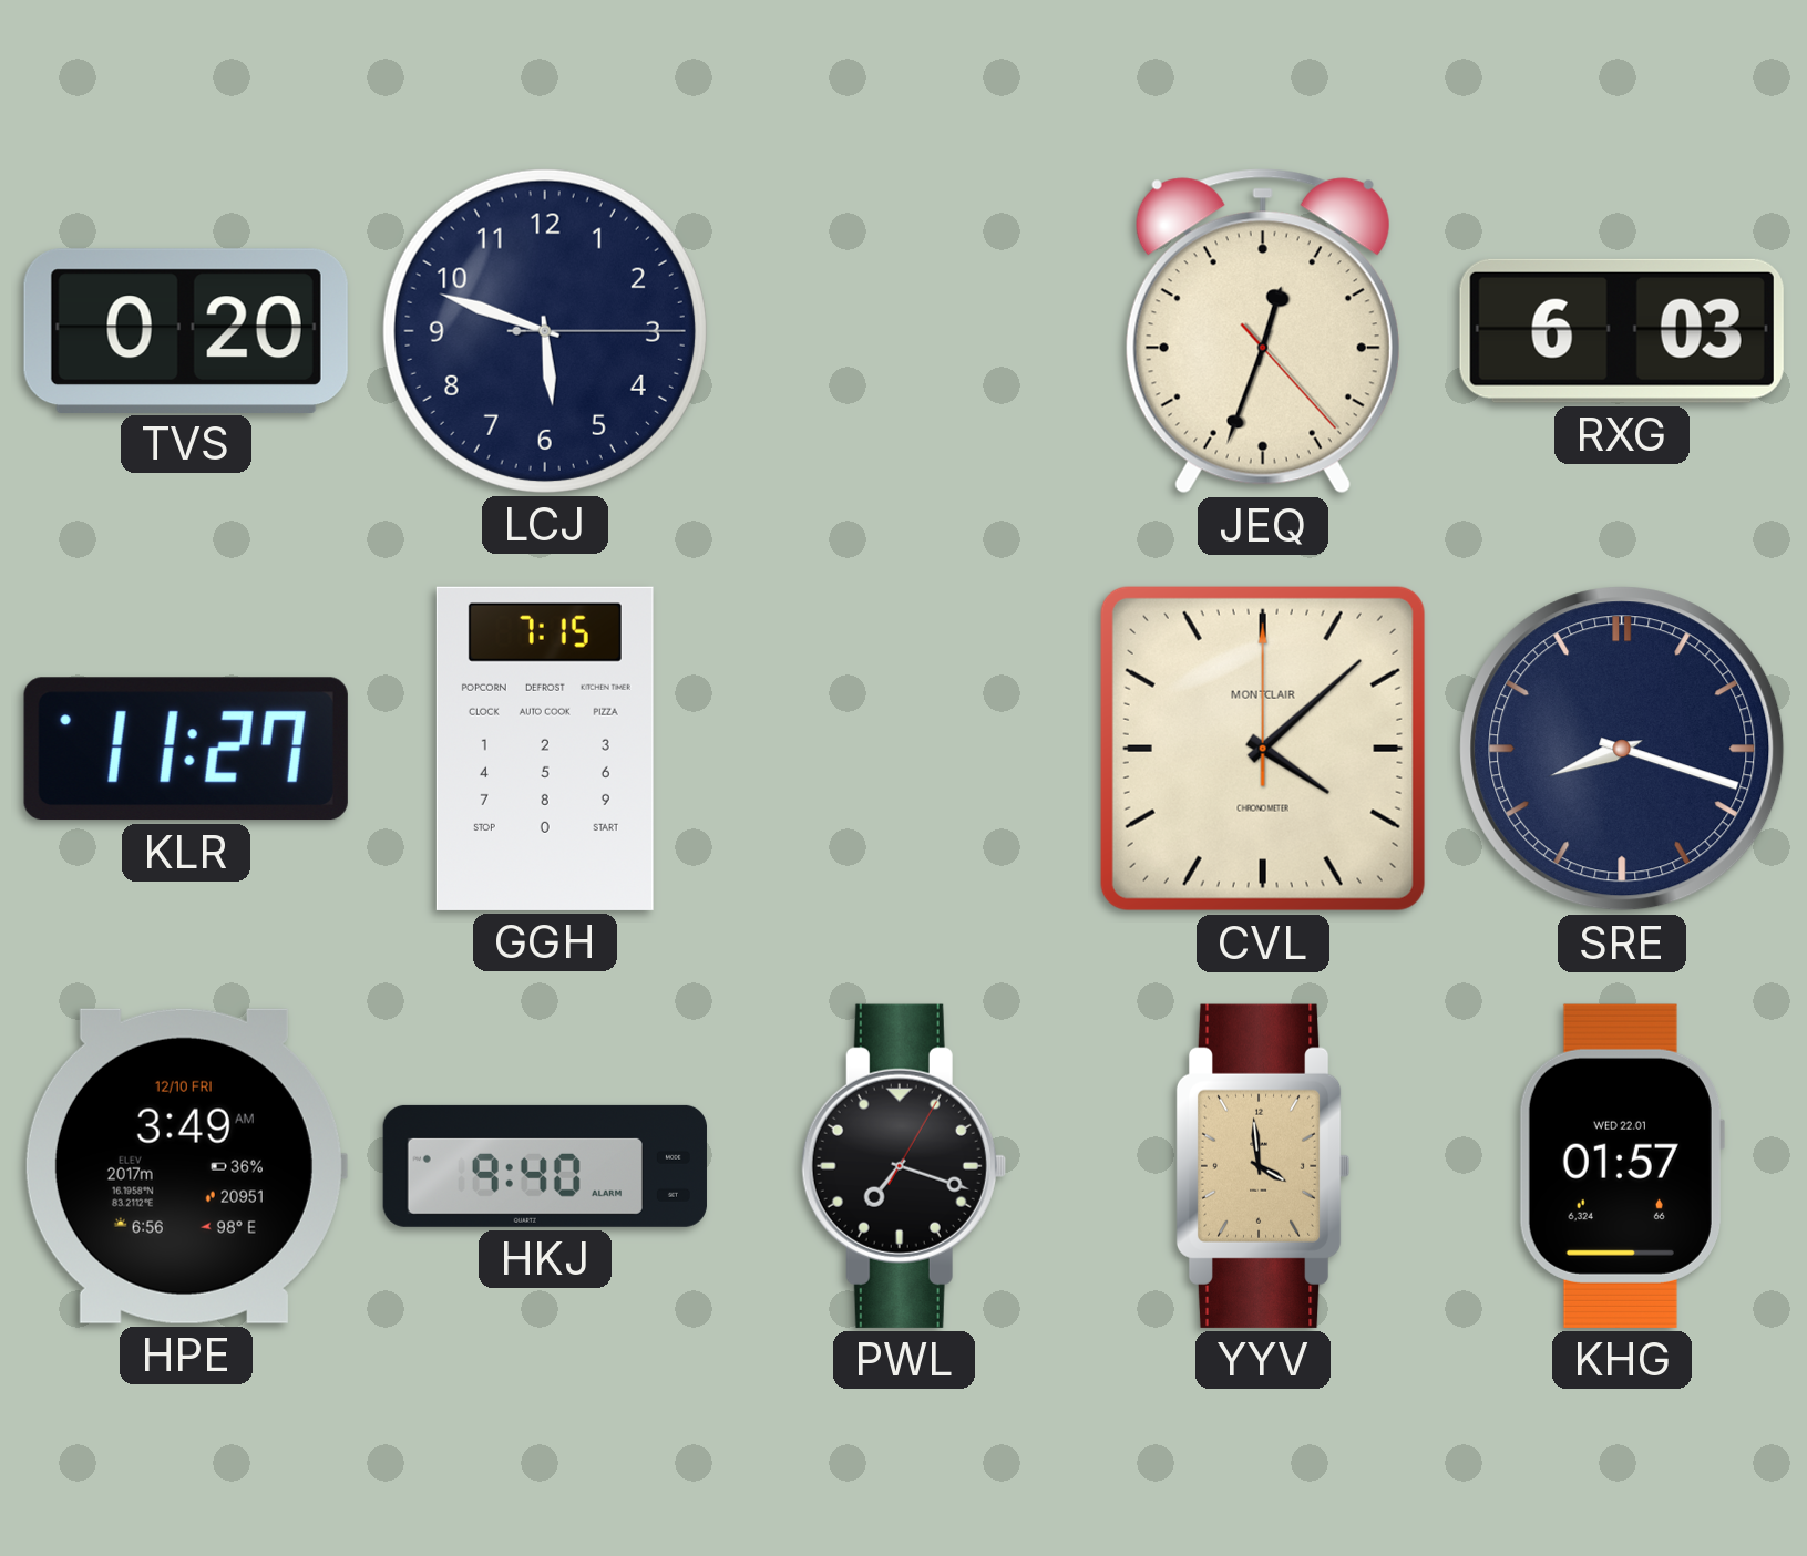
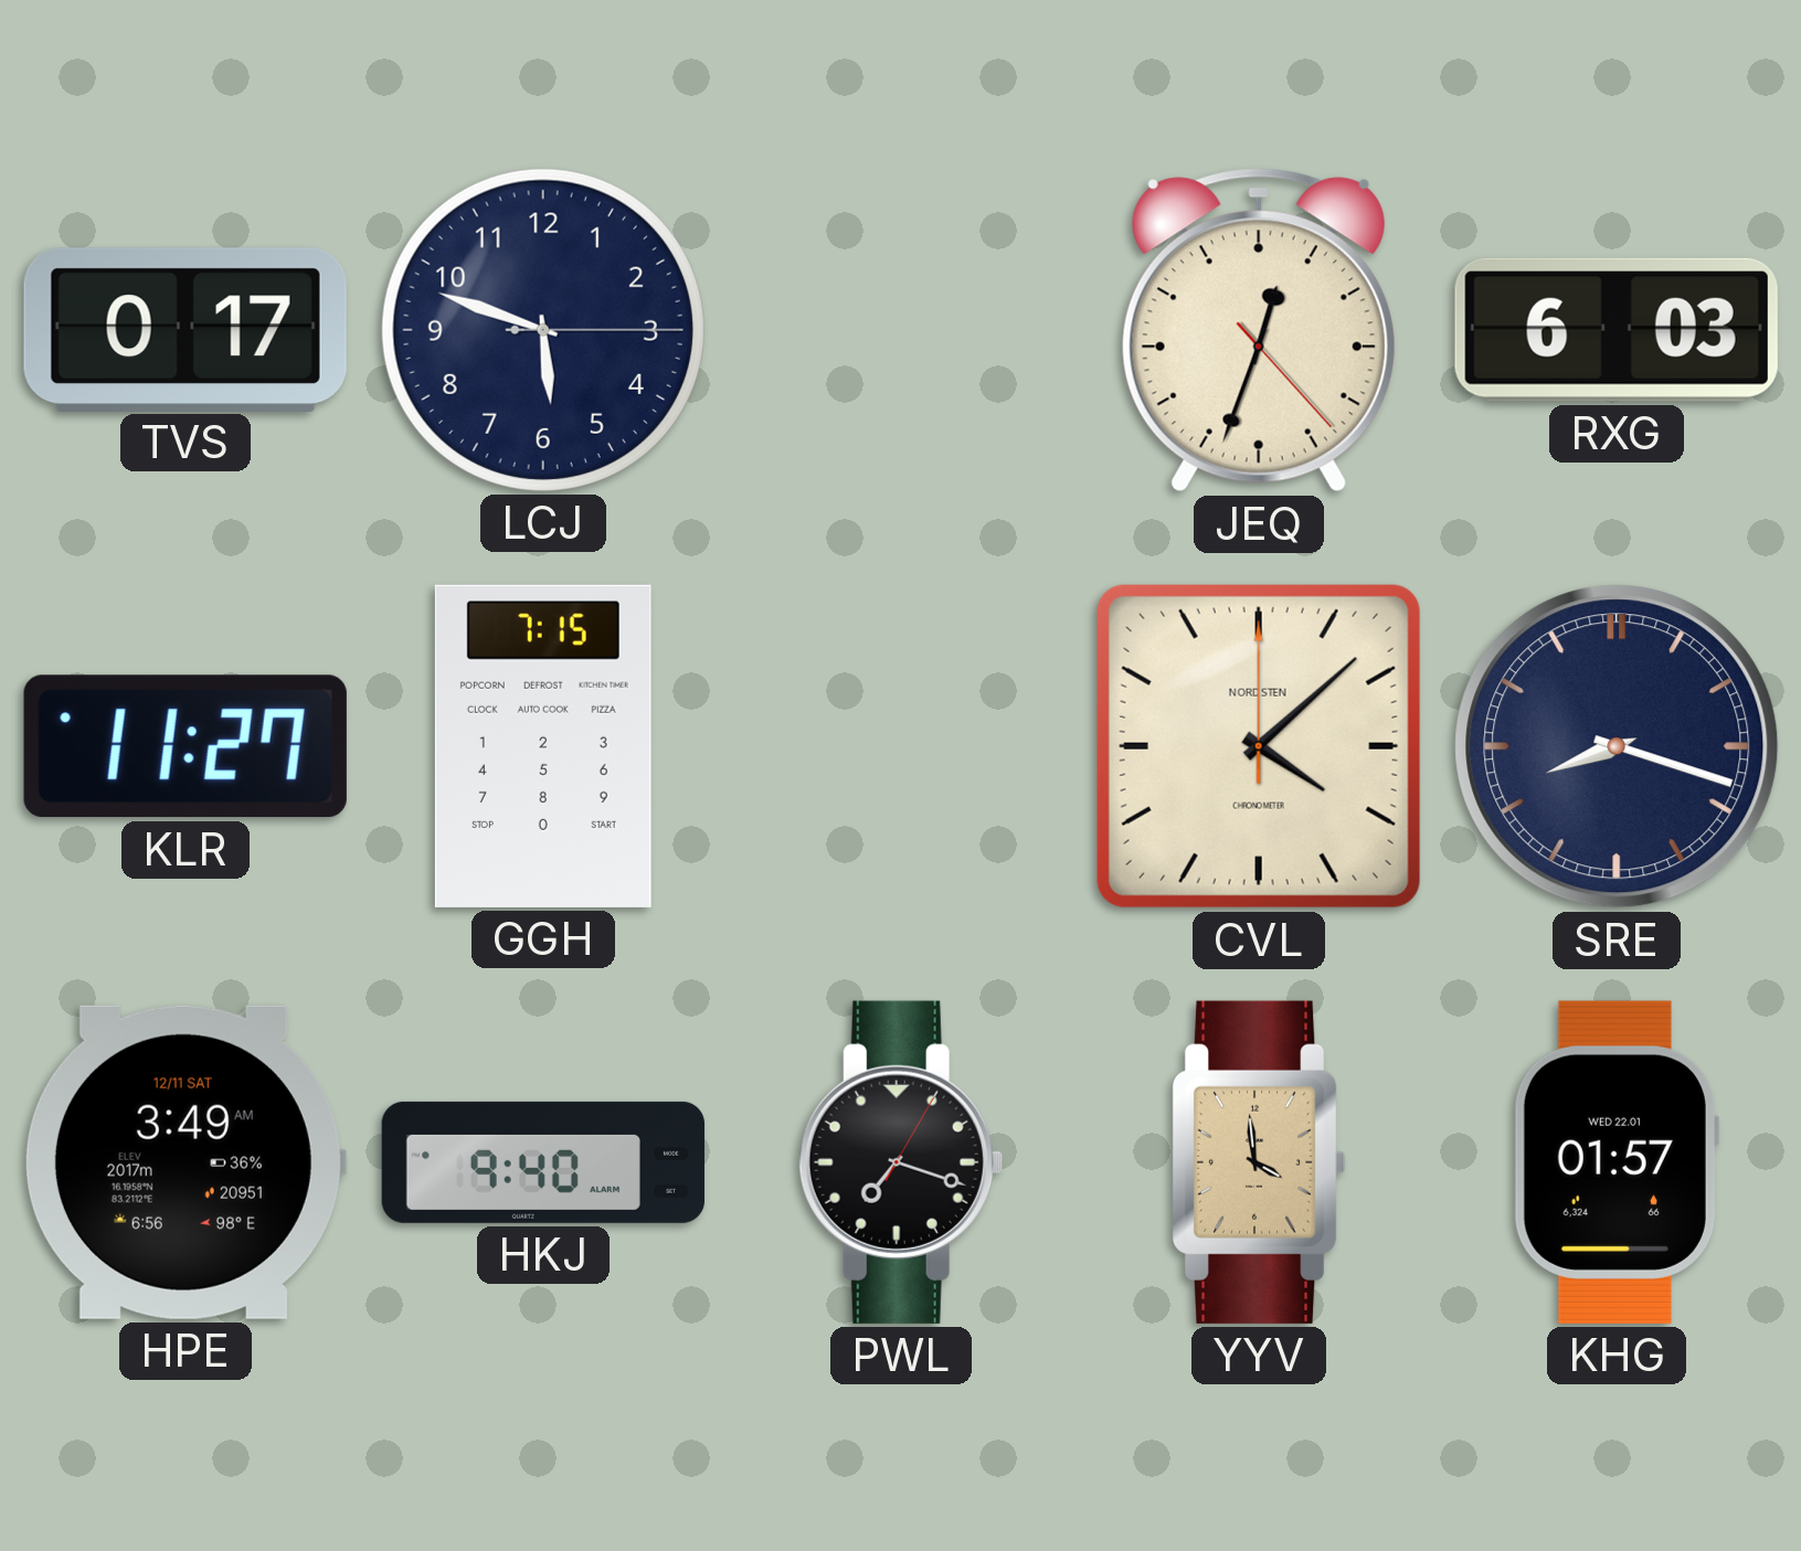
TVS: 0:20 -> 0:17 (186, 329)
CVL brand: MONTCLAIR -> NORDSTEN (1259, 746)
HPE date: 12/10 FRI -> 12/11 SAT (184, 1162)
